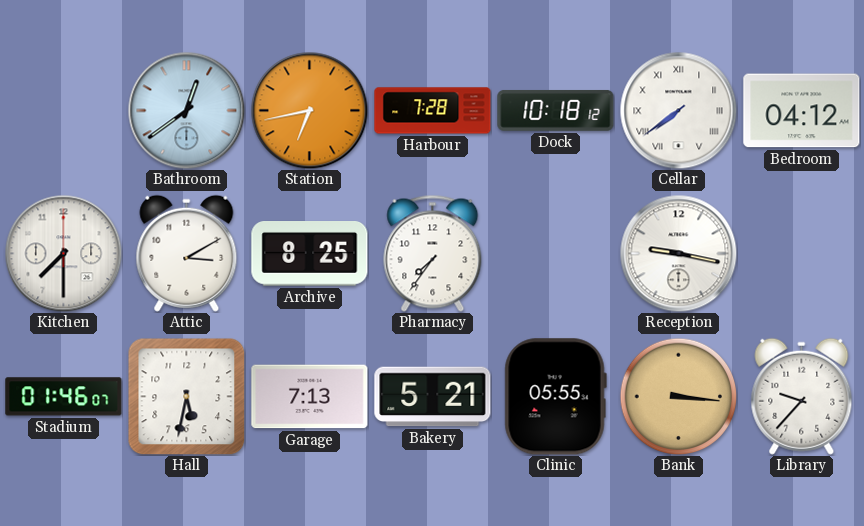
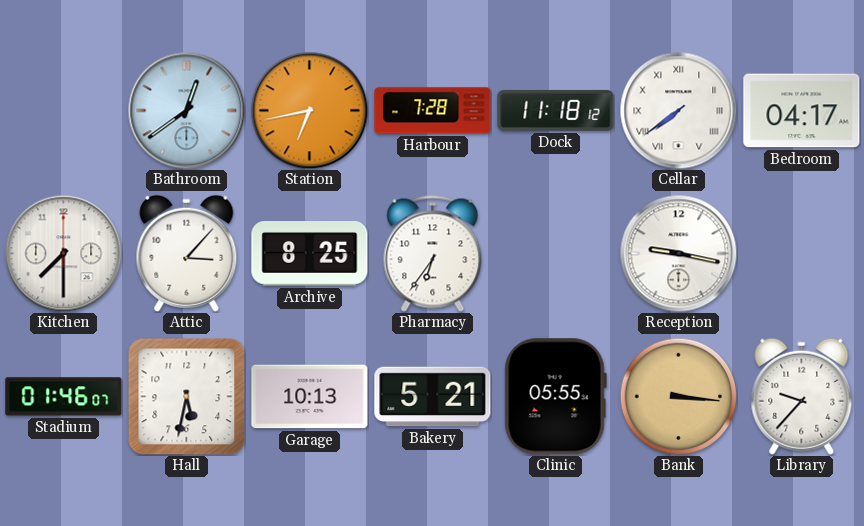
Dock: 10:18 -> 11:18 (556, 111)
Bedroom: 04:12 -> 04:17 (802, 111)
Attic: 3:10 -> 3:07 (187, 253)
Pharmacy: 7:36 -> 6:36 (433, 253)
Garage: 7:13 -> 10:13 (310, 397)
